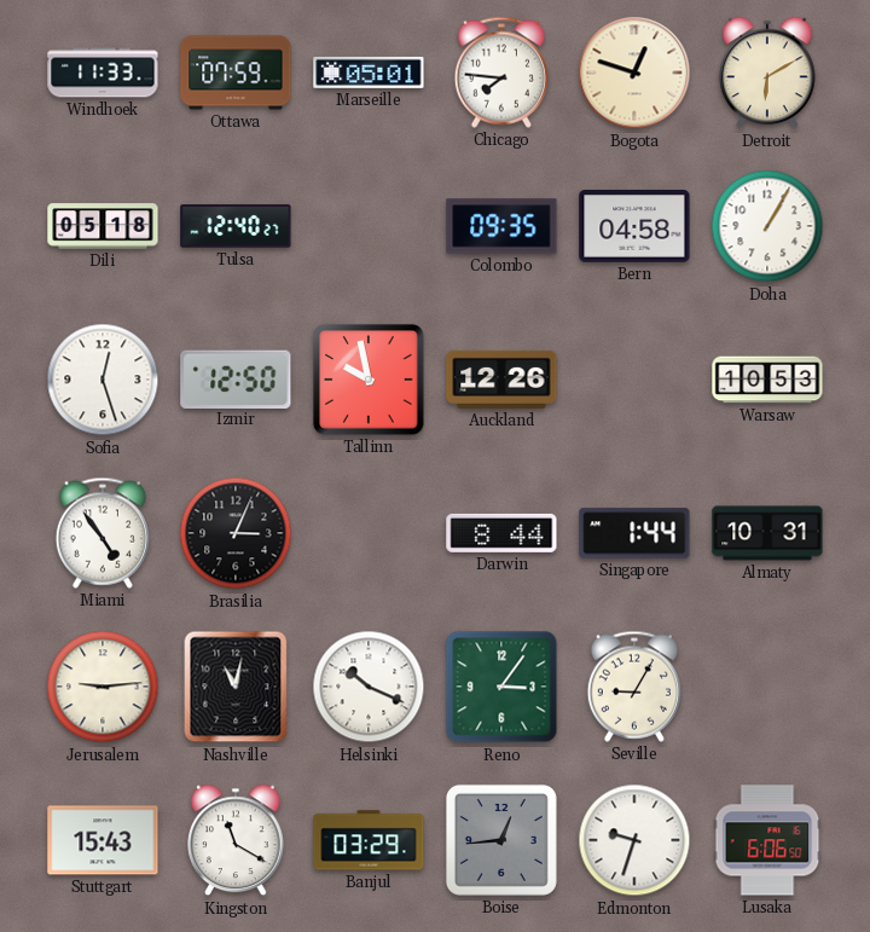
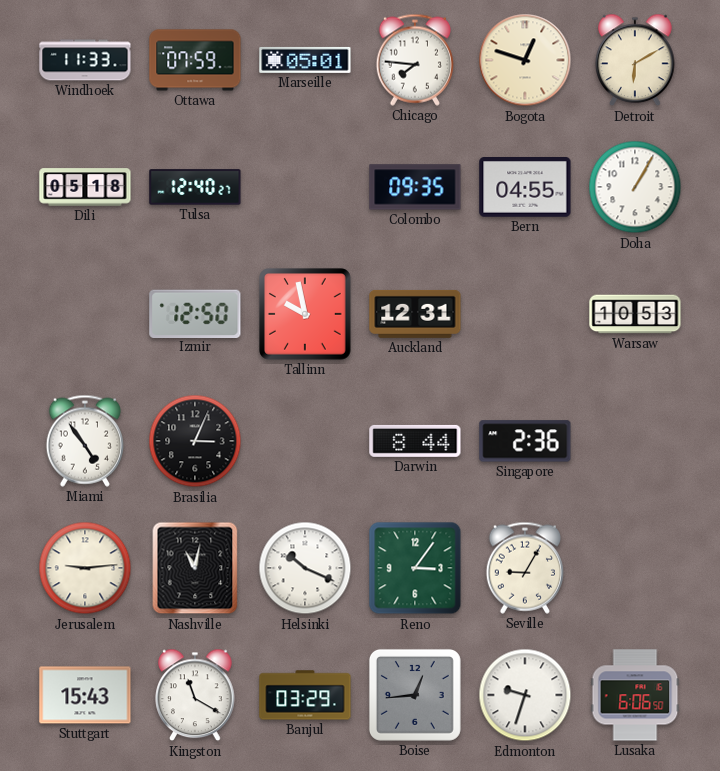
Bern: 04:58 -> 04:55 (525, 188)
Sofia: 12:27 -> none (103, 380)
Auckland: 12:26 -> 12:31 (415, 314)
Singapore: 1:44 -> 2:36 (525, 441)
Almaty: 10:31 -> none (767, 533)
